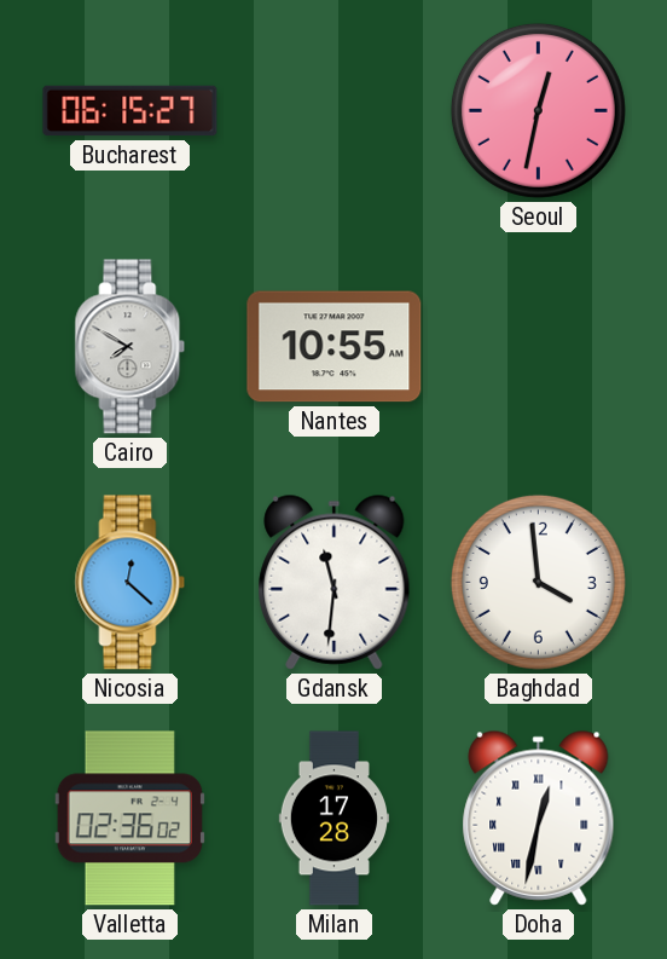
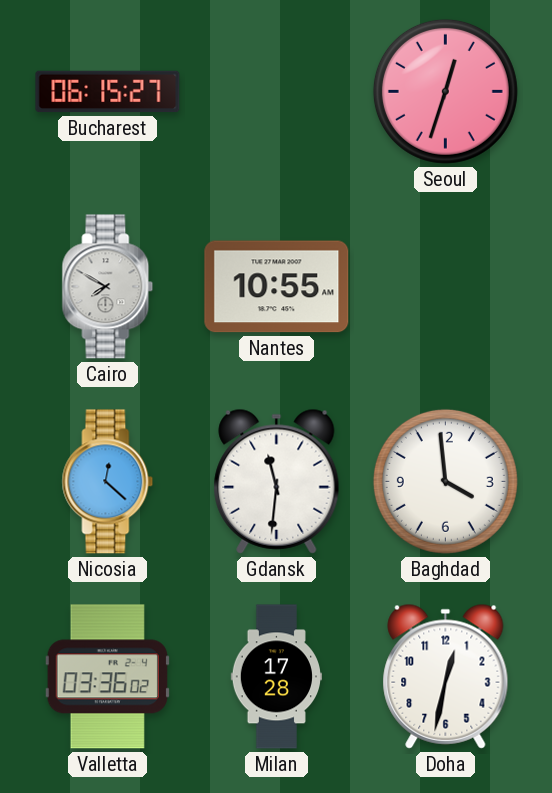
Seoul: 12:32 -> 12:33 (445, 91)
Valletta: 02:36 -> 03:36 (107, 677)
Doha numerals: Roman -> Arabic (446, 676)
